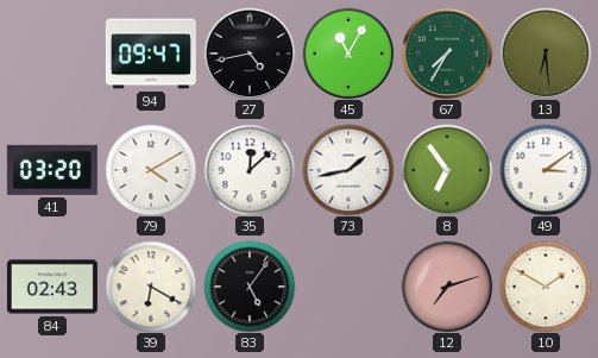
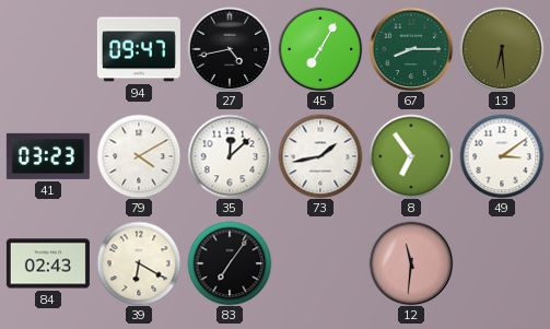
45: 11:05 -> 7:05 (320, 49)
67: 7:35 -> 8:15 (411, 49)
41: 03:20 -> 03:23 (48, 156)
83: 5:06 -> 7:06 (230, 263)
12: 7:12 -> 11:31 (411, 263)
10: 1:50 -> none (546, 287)
